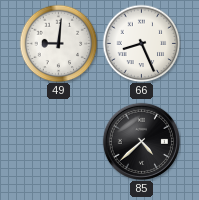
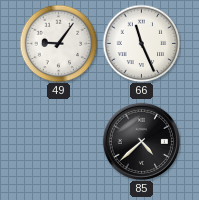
49: 9:01 -> 9:06 (58, 43)
66: 8:26 -> 11:26 (141, 43)
